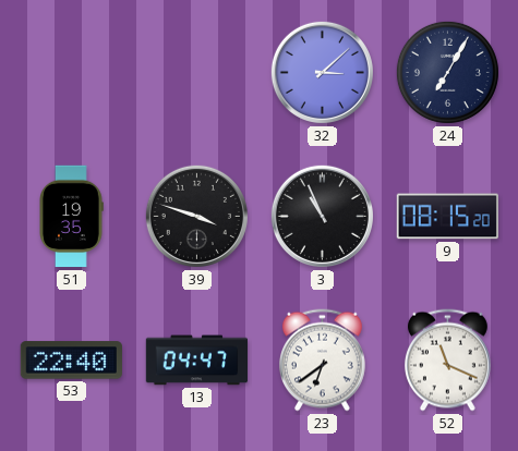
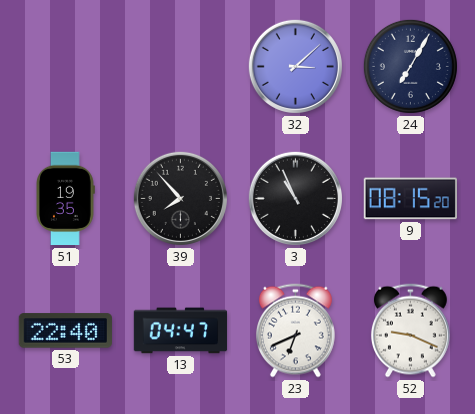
39: 3:48 -> 7:53 (180, 198)
23: 6:39 -> 6:41 (295, 331)
52: 11:19 -> 9:19 (410, 331)
